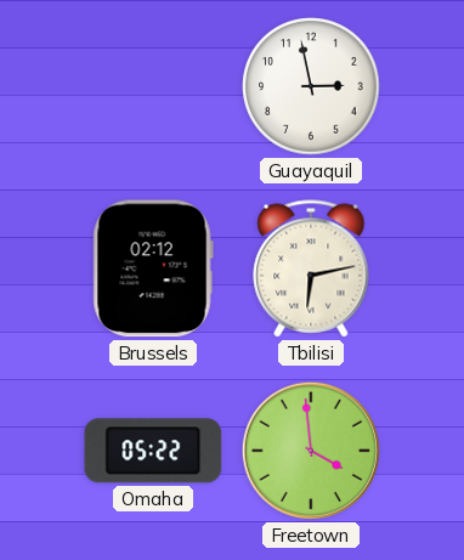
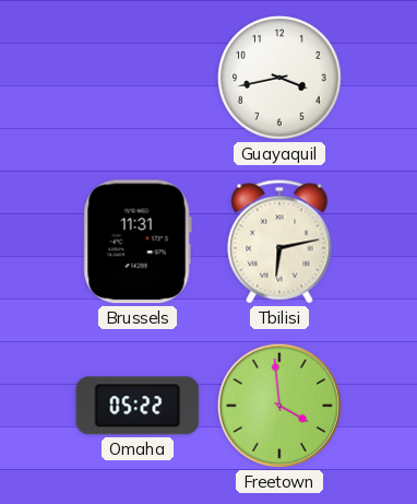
Guayaquil: 2:58 -> 3:43 (279, 78)
Brussels: 02:12 -> 11:31 (138, 242)
